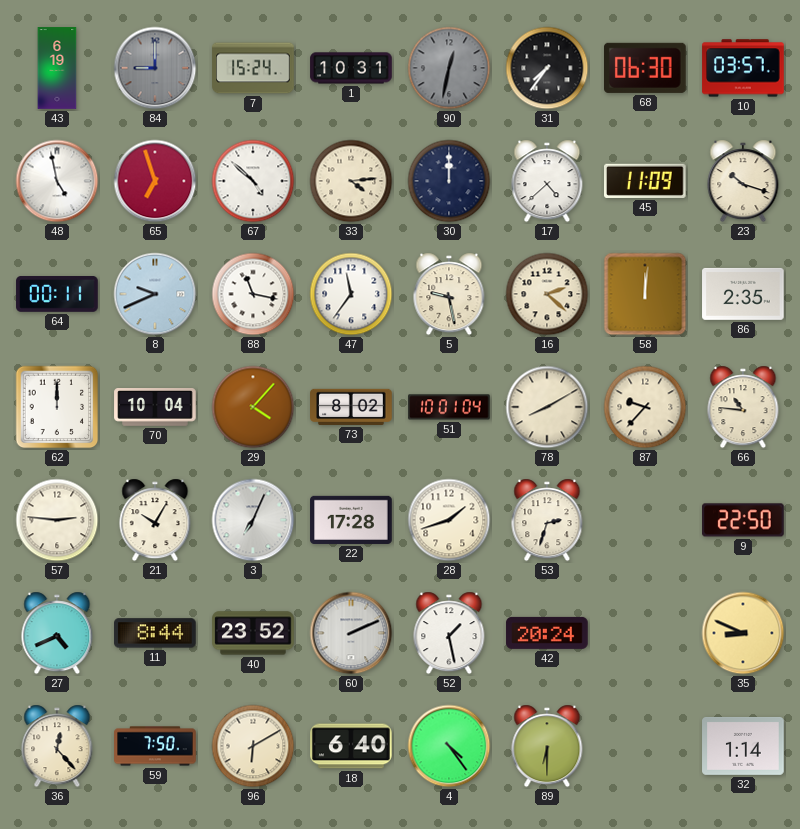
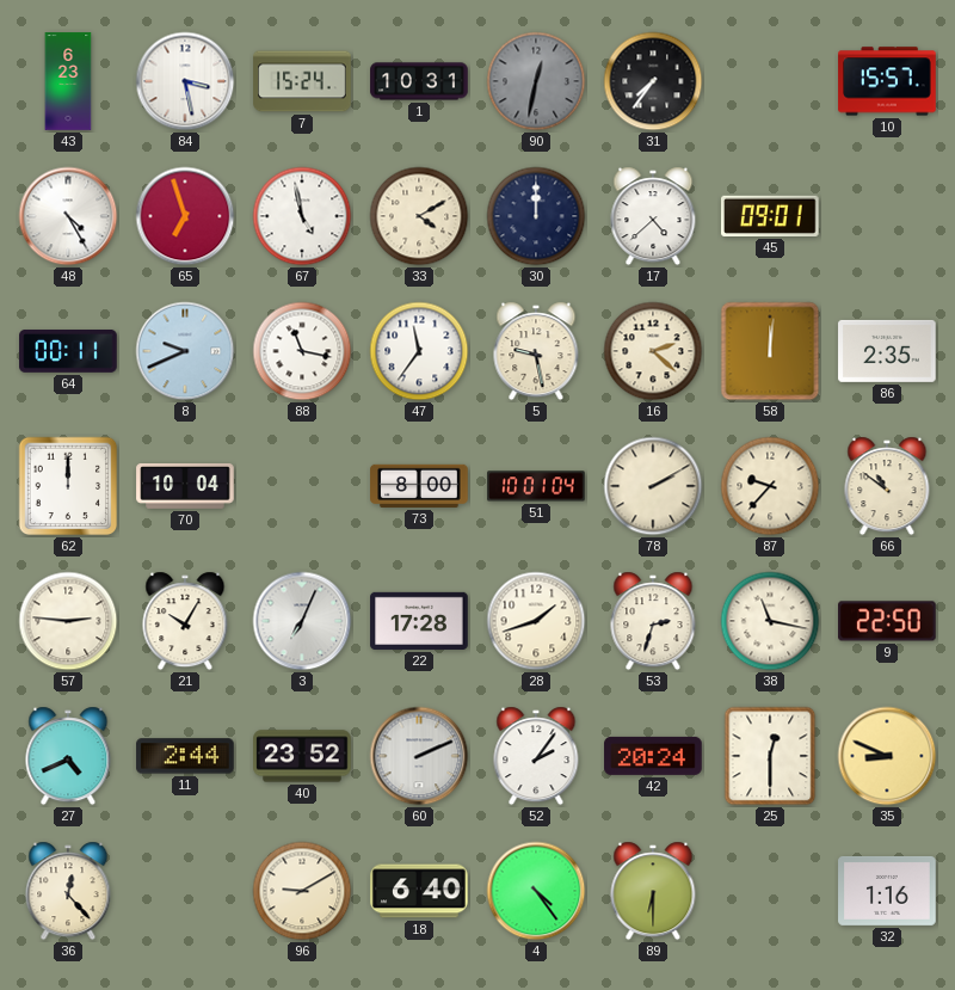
43: 6:19 -> 6:23 (68, 81)
84: 9:00 -> 3:28 (185, 81)
84 dial: grey -> white (185, 81)
68: 06:30 -> none (646, 68)
10: 03:57 -> 15:57 (887, 81)
48: 4:58 -> 4:25 (68, 216)
67: 4:52 -> 4:58 (302, 216)
33: 4:14 -> 4:10 (419, 216)
45: 11:09 -> 09:01 (771, 216)
23: 10:18 -> none (743, 181)
29: 4:07 -> none (253, 407)
73: 8:02 -> 8:00 (419, 486)
78: 8:10 -> 2:10 (653, 486)
66: 10:46 -> 10:51 (887, 486)
38: none -> 11:17 (770, 621)
11: 8:44 -> 2:44 (185, 756)
52: 1:28 -> 2:06 (536, 756)
25: none -> 12:30 (770, 756)
59: 7:50 -> none (155, 746)
96: 6:10 -> 9:10 (302, 891)
32: 1:14 -> 1:16 (887, 891)
